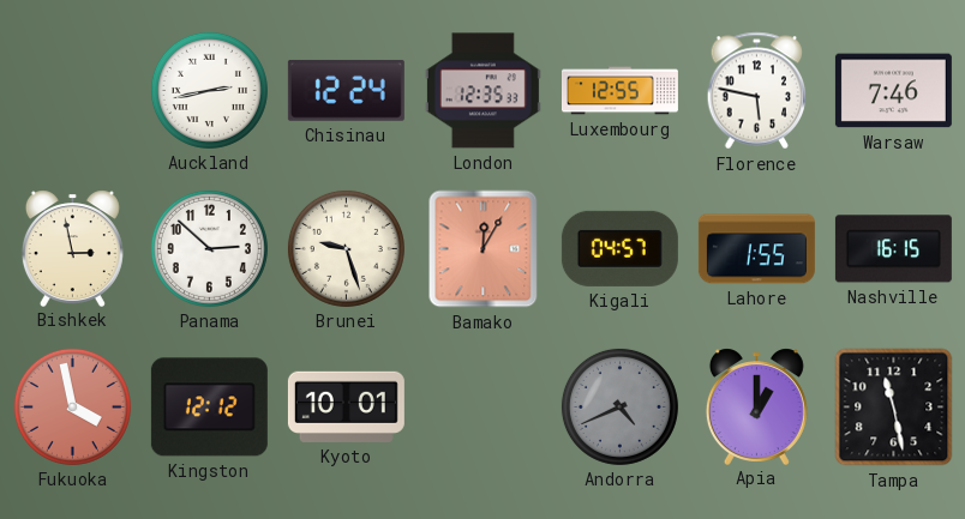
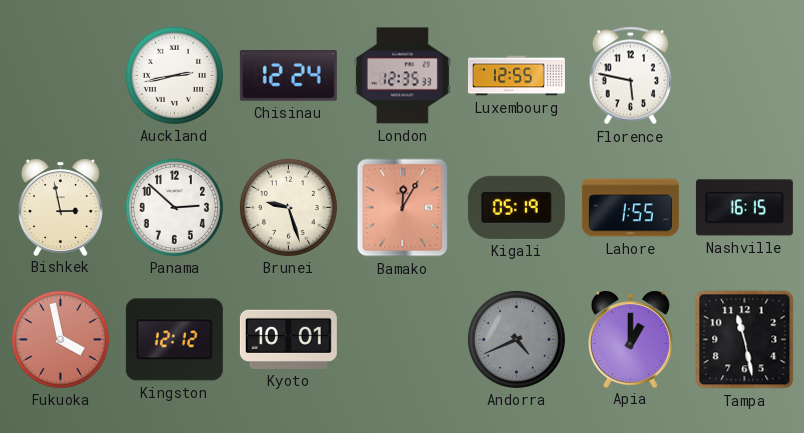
Warsaw: 7:46 -> none (893, 91)
Kigali: 04:57 -> 05:19 (516, 207)
